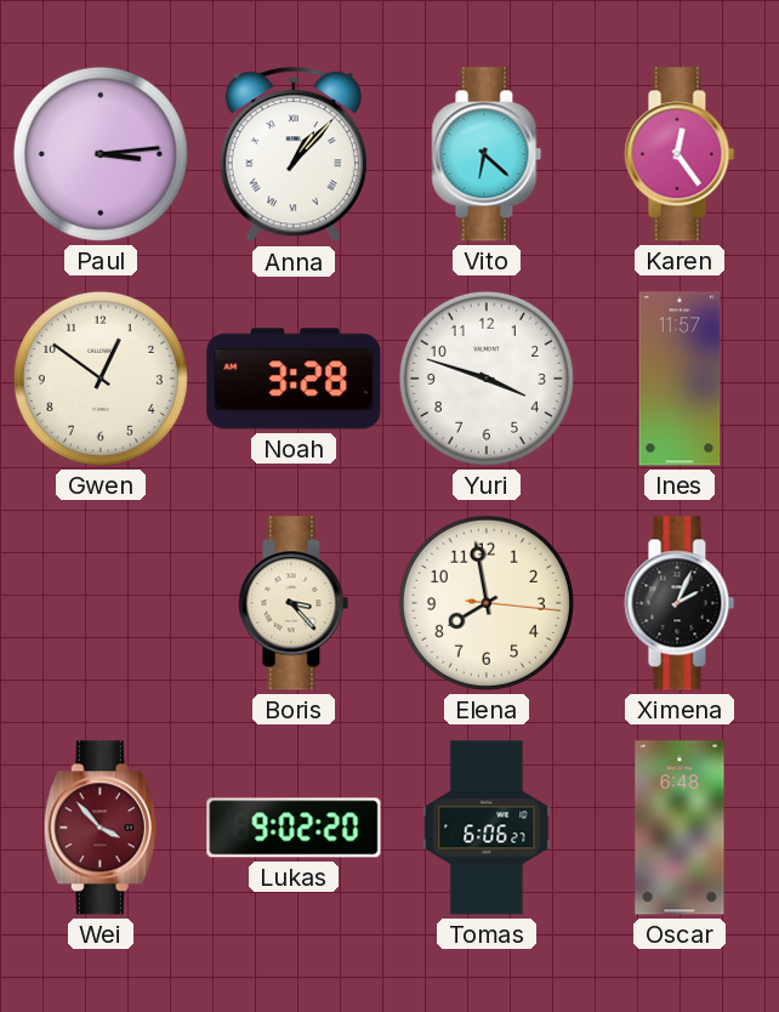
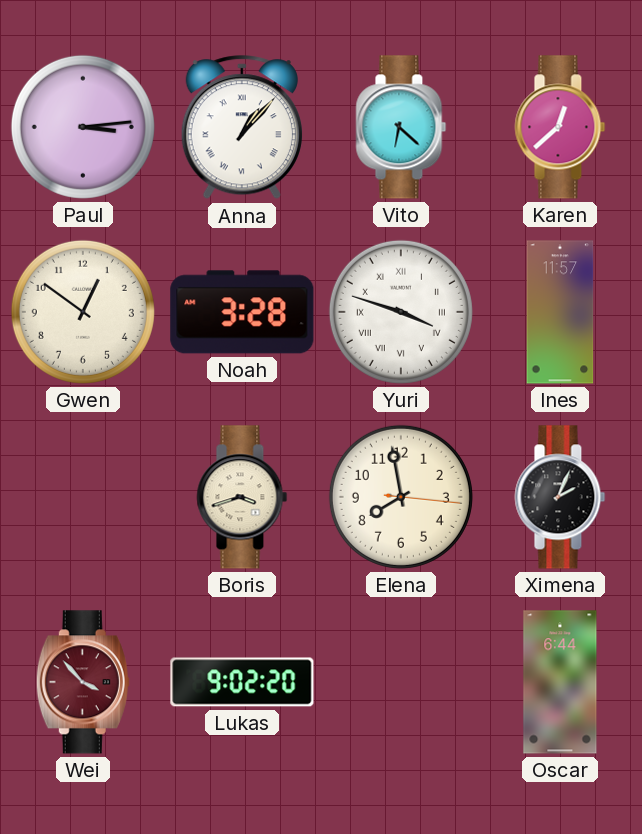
Karen: 12:24 -> 12:38 (560, 127)
Yuri numerals: Arabic -> Roman (401, 312)
Boris: 3:23 -> 3:42 (242, 497)
Tomas: 6:06 -> none (487, 828)
Oscar: 6:48 -> 6:44 (560, 682)
